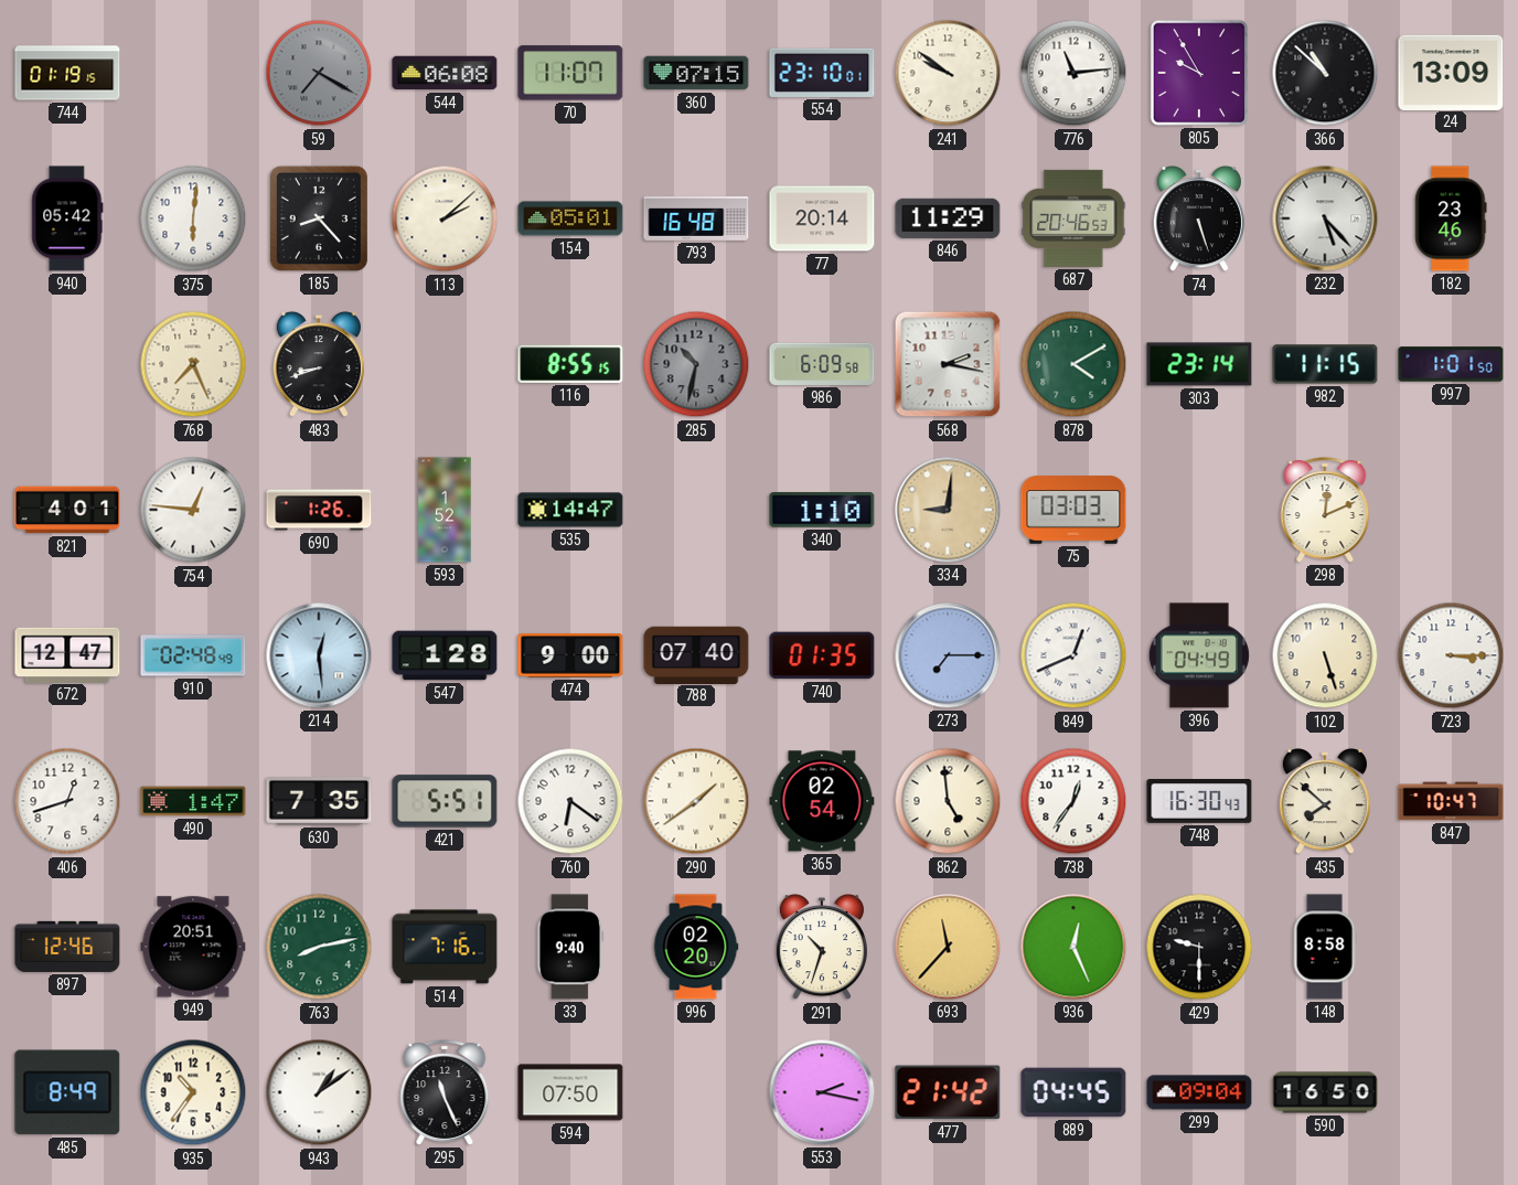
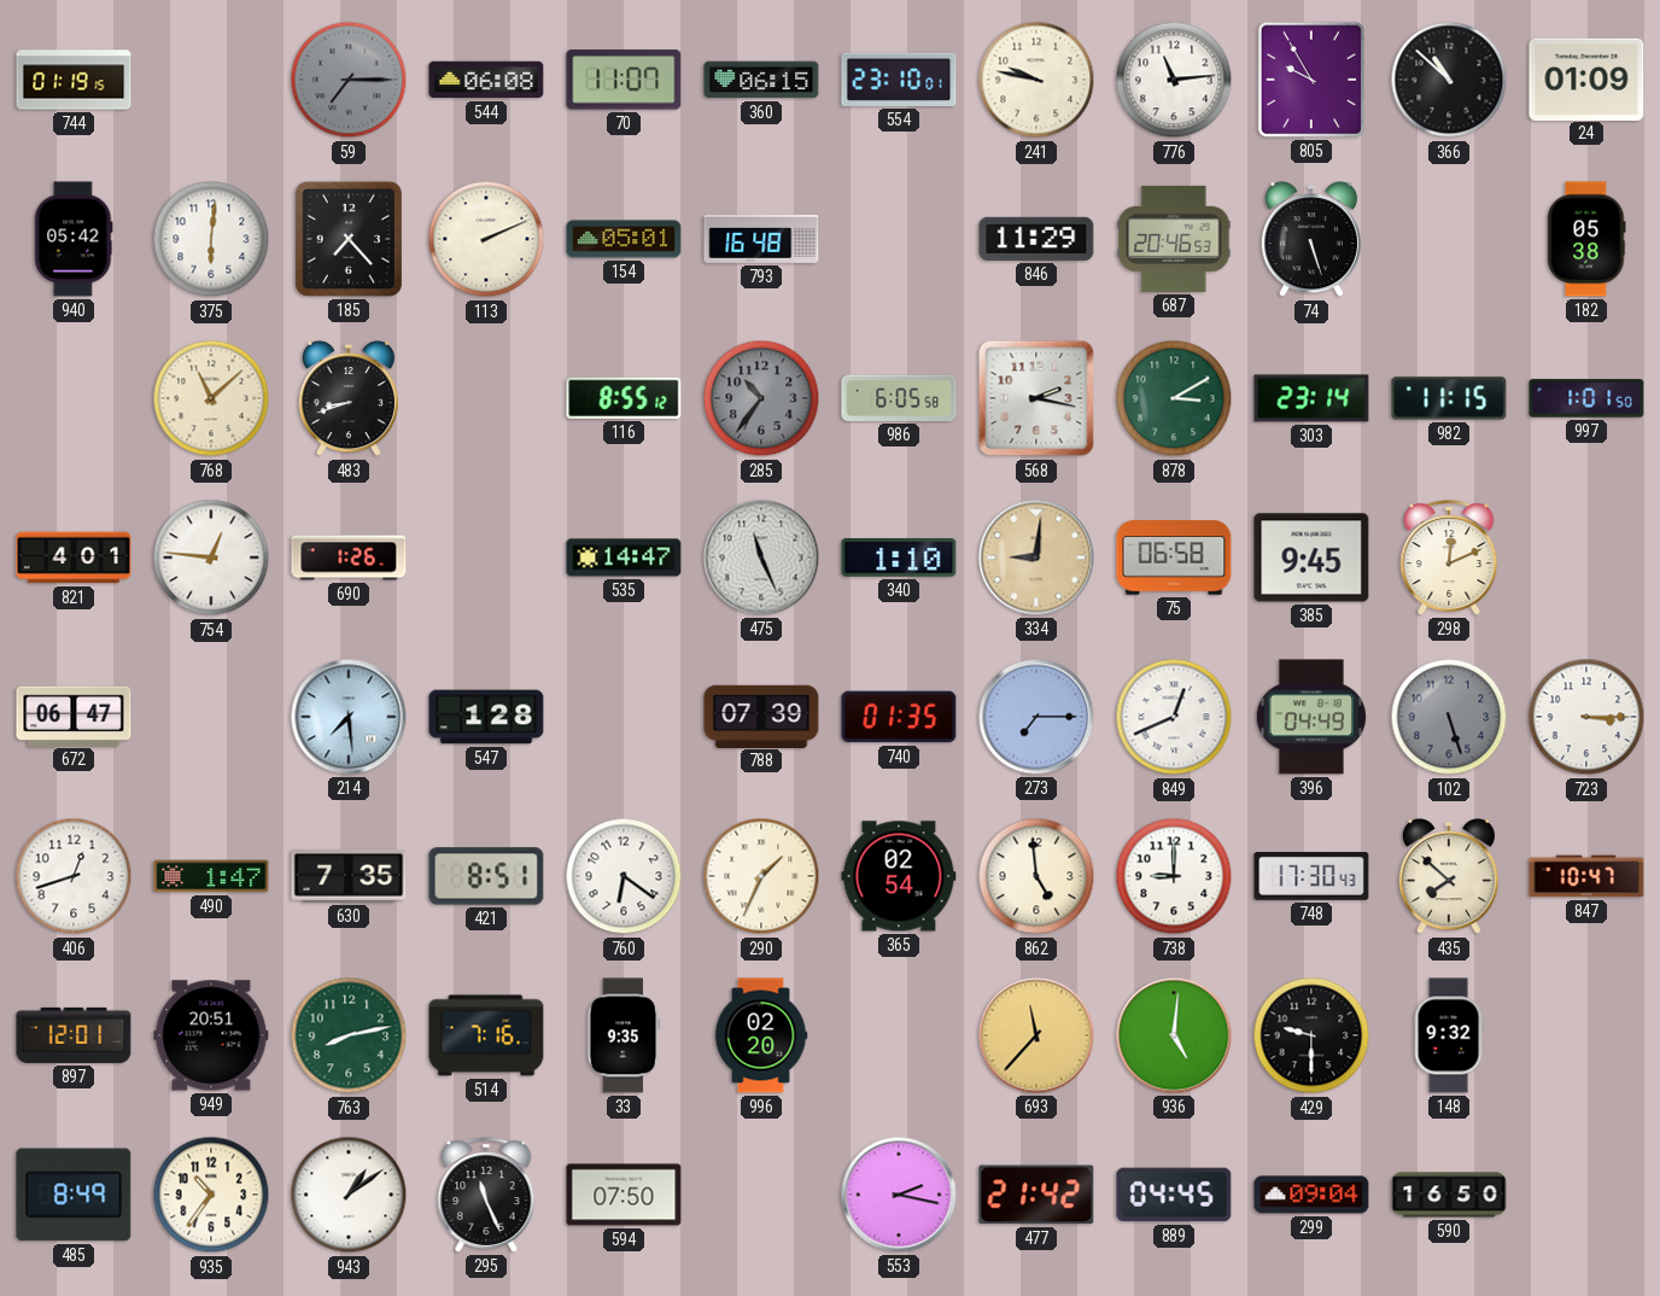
59: 7:20 -> 7:15 (349, 80)
360: 07:15 -> 06:15 (761, 80)
241: 9:51 -> 9:47 (1036, 80)
24: 13:09 -> 01:09 (1586, 78)
185: 8:23 -> 7:23 (349, 239)
113: 2:08 -> 2:11 (486, 239)
77: 20:14 -> none (822, 218)
232: 5:23 -> none (1325, 218)
182: 23:46 -> 05:38 (1586, 239)
768: 7:26 -> 11:08 (211, 398)
116: 8:55:15 -> 8:55:12 (624, 398)
285: 10:32 -> 10:36 (761, 398)
986: 6:09 -> 6:05 (899, 398)
878: 4:10 -> 3:10 (1174, 398)
593: 1:52 -> none (445, 510)
475: none -> 11:26 (761, 557)
75: 03:03 -> 06:58 (1174, 557)
385: none -> 9:45 (1311, 557)
672: 12:47 -> 06:47 (74, 716)
910: 02:48 -> none (193, 655)
214: 12:29 -> 7:29 (349, 717)
474: 9:00 -> none (570, 655)
788: 07:40 -> 07:39 (761, 716)
102 dial: cream -> grey (1449, 717)
421: 5:51 -> 8:51 (486, 876)
290: 1:39 -> 1:34 (761, 876)
738: 12:36 -> 9:00 (1174, 876)
748: 16:30 -> 17:30 (1311, 877)
897: 12:46 -> 12:01 (74, 1035)
33: 9:40 -> 9:35 (624, 1035)
291: 10:33 -> none (822, 948)
936: 12:26 -> 5:01 (1174, 1035)
148: 8:58 -> 9:32 (1449, 1035)
